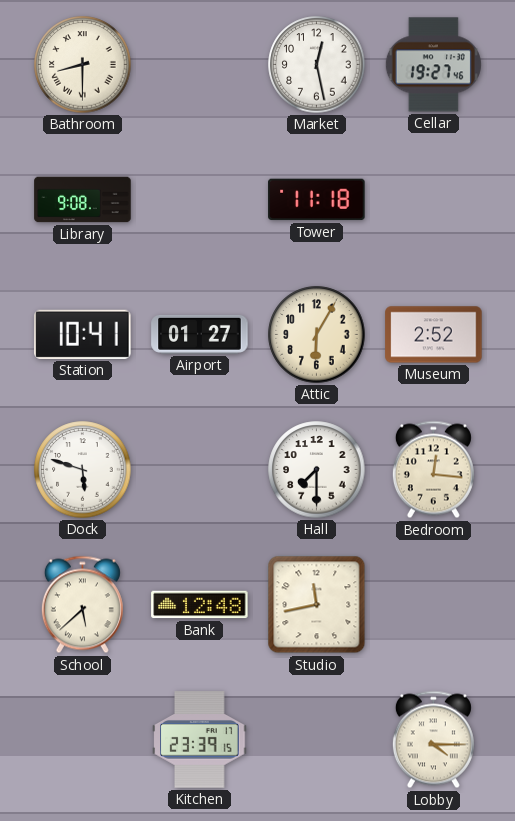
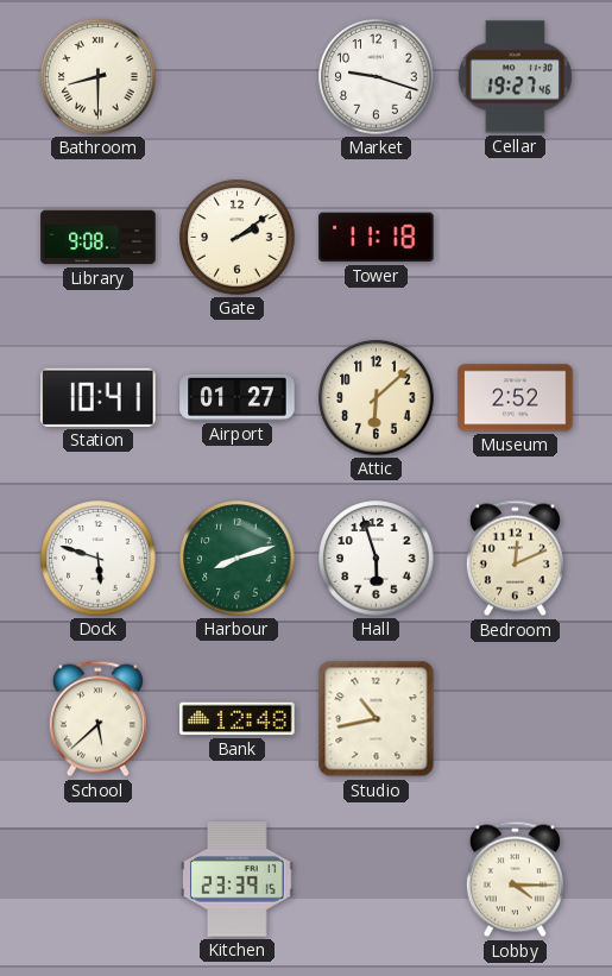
Market: 12:28 -> 9:18 (377, 77)
Gate: none -> 2:09 (238, 238)
Attic: 6:05 -> 6:08 (377, 398)
Harbour: none -> 8:12 (238, 559)
Hall: 7:30 -> 5:57 (377, 559)
Bedroom: 12:16 -> 12:11 (515, 559)
Studio: 11:43 -> 10:43 (377, 719)
